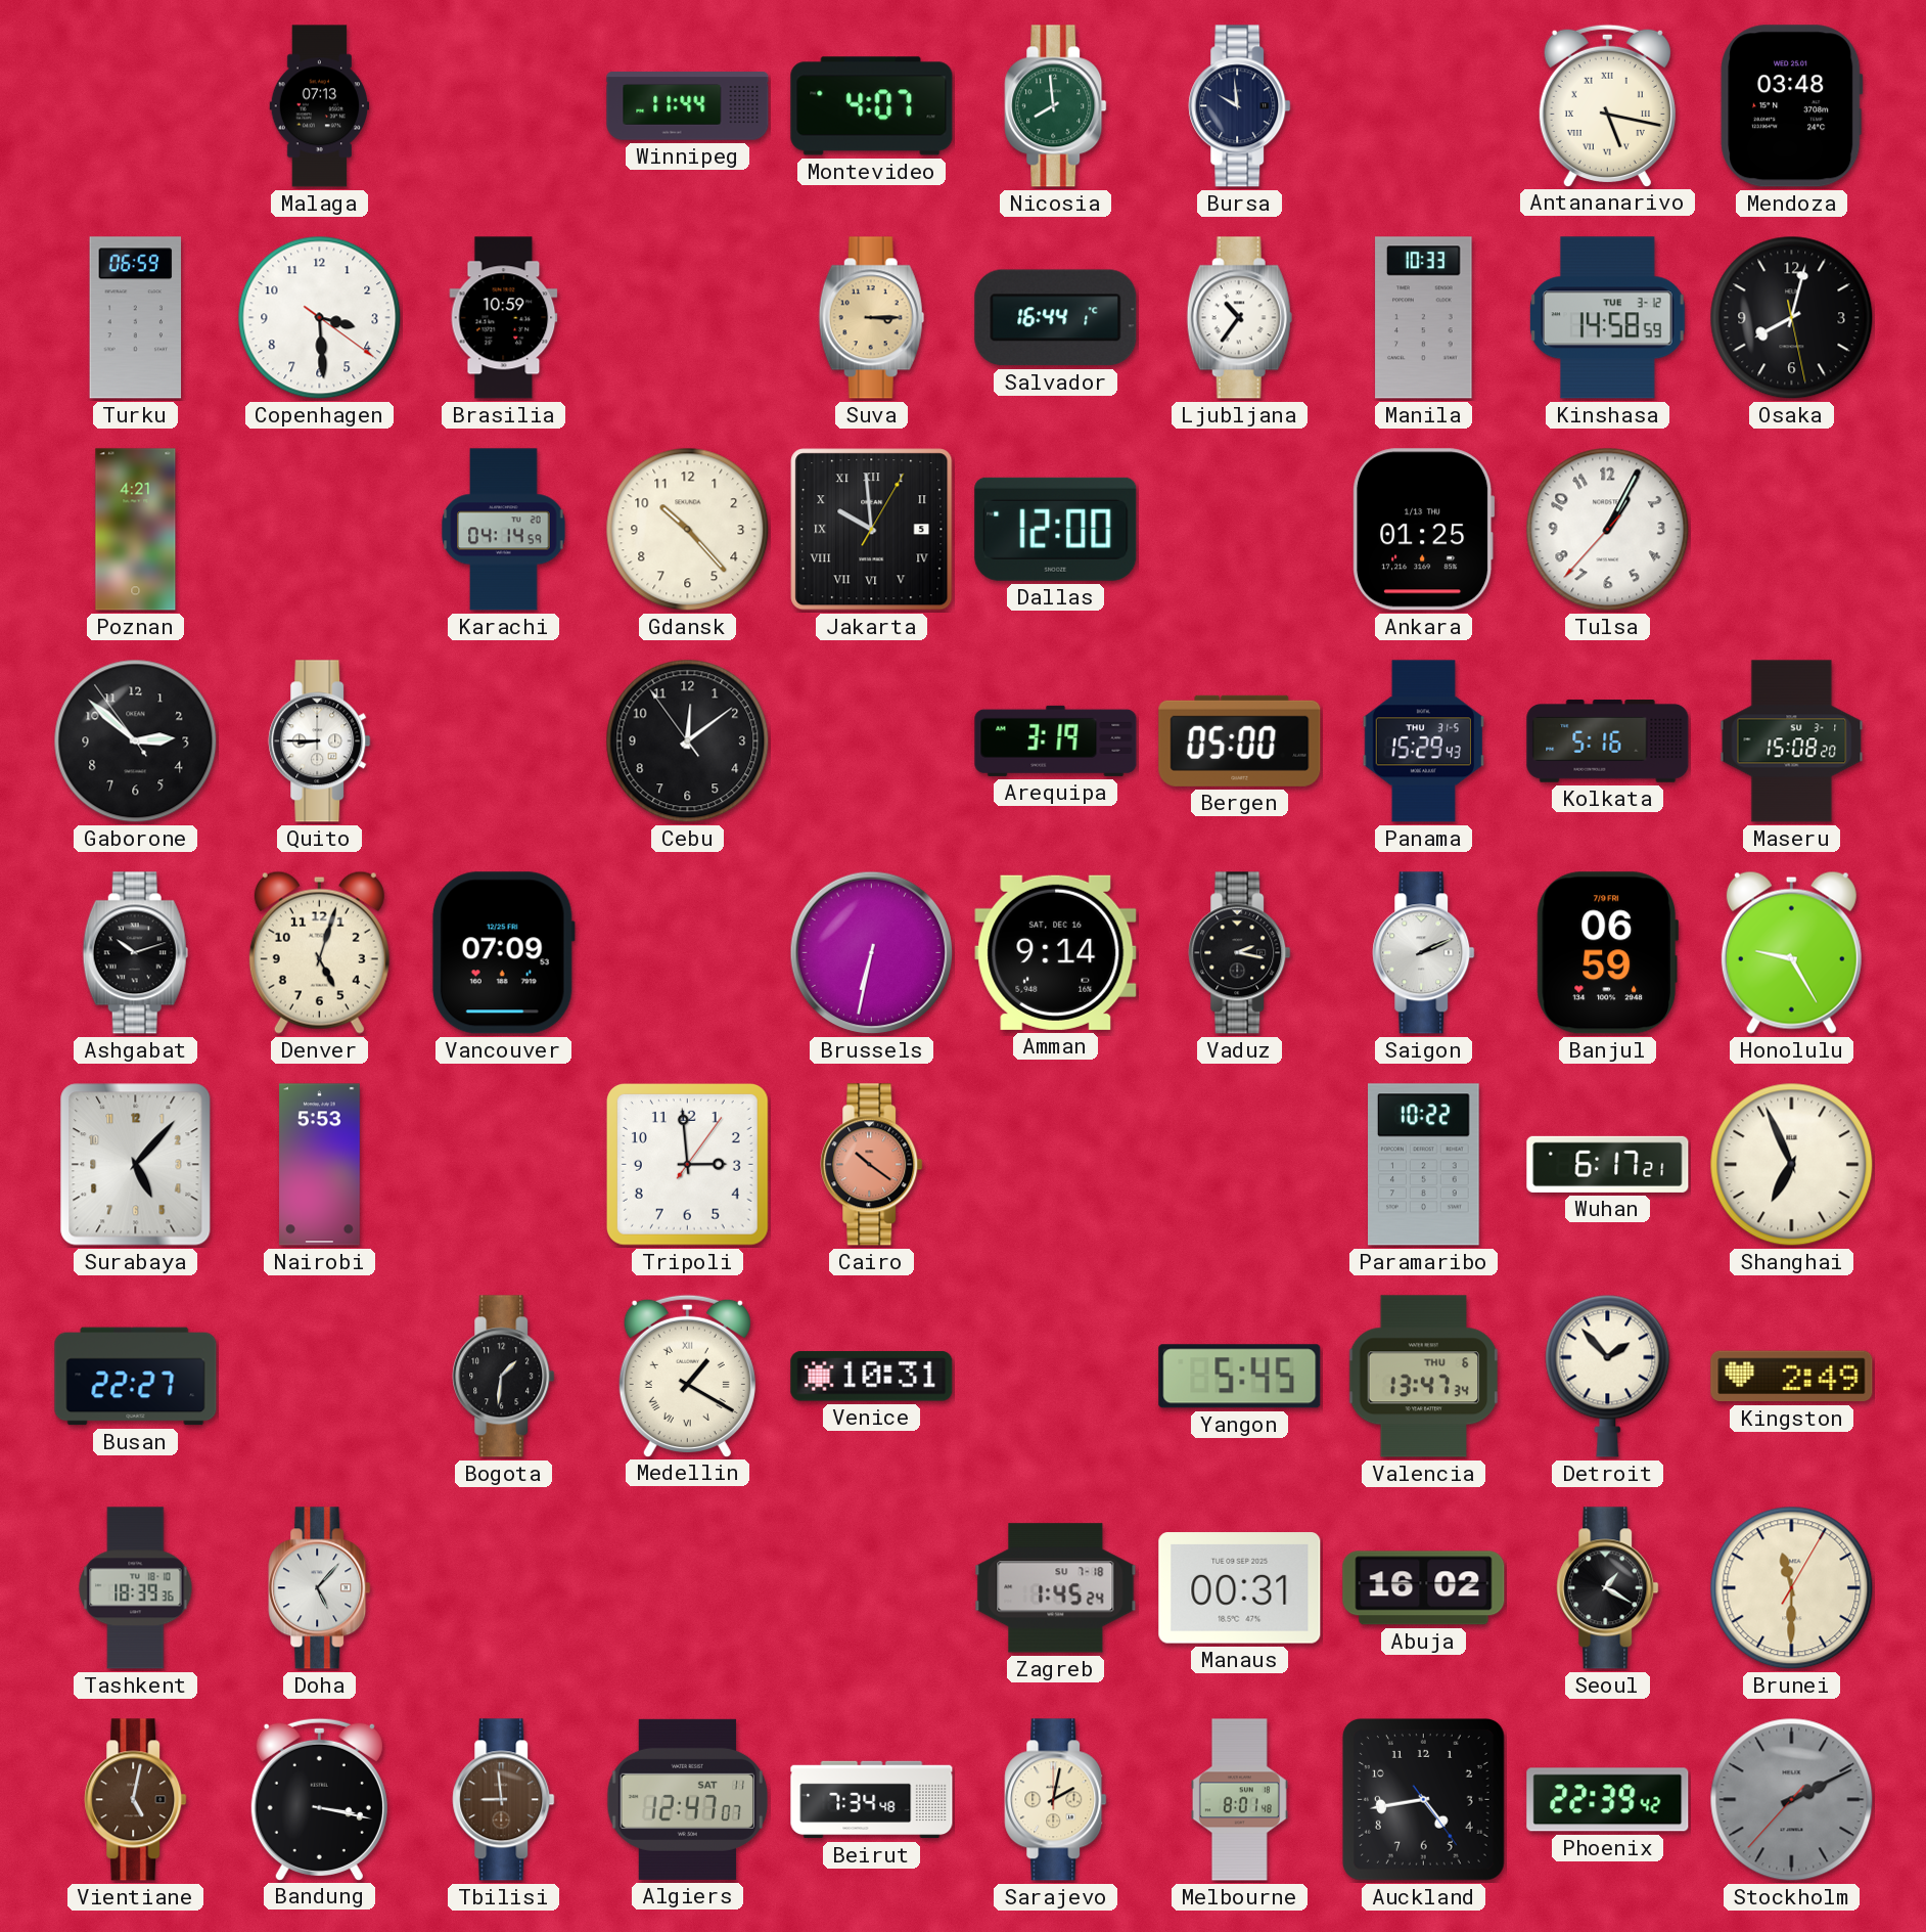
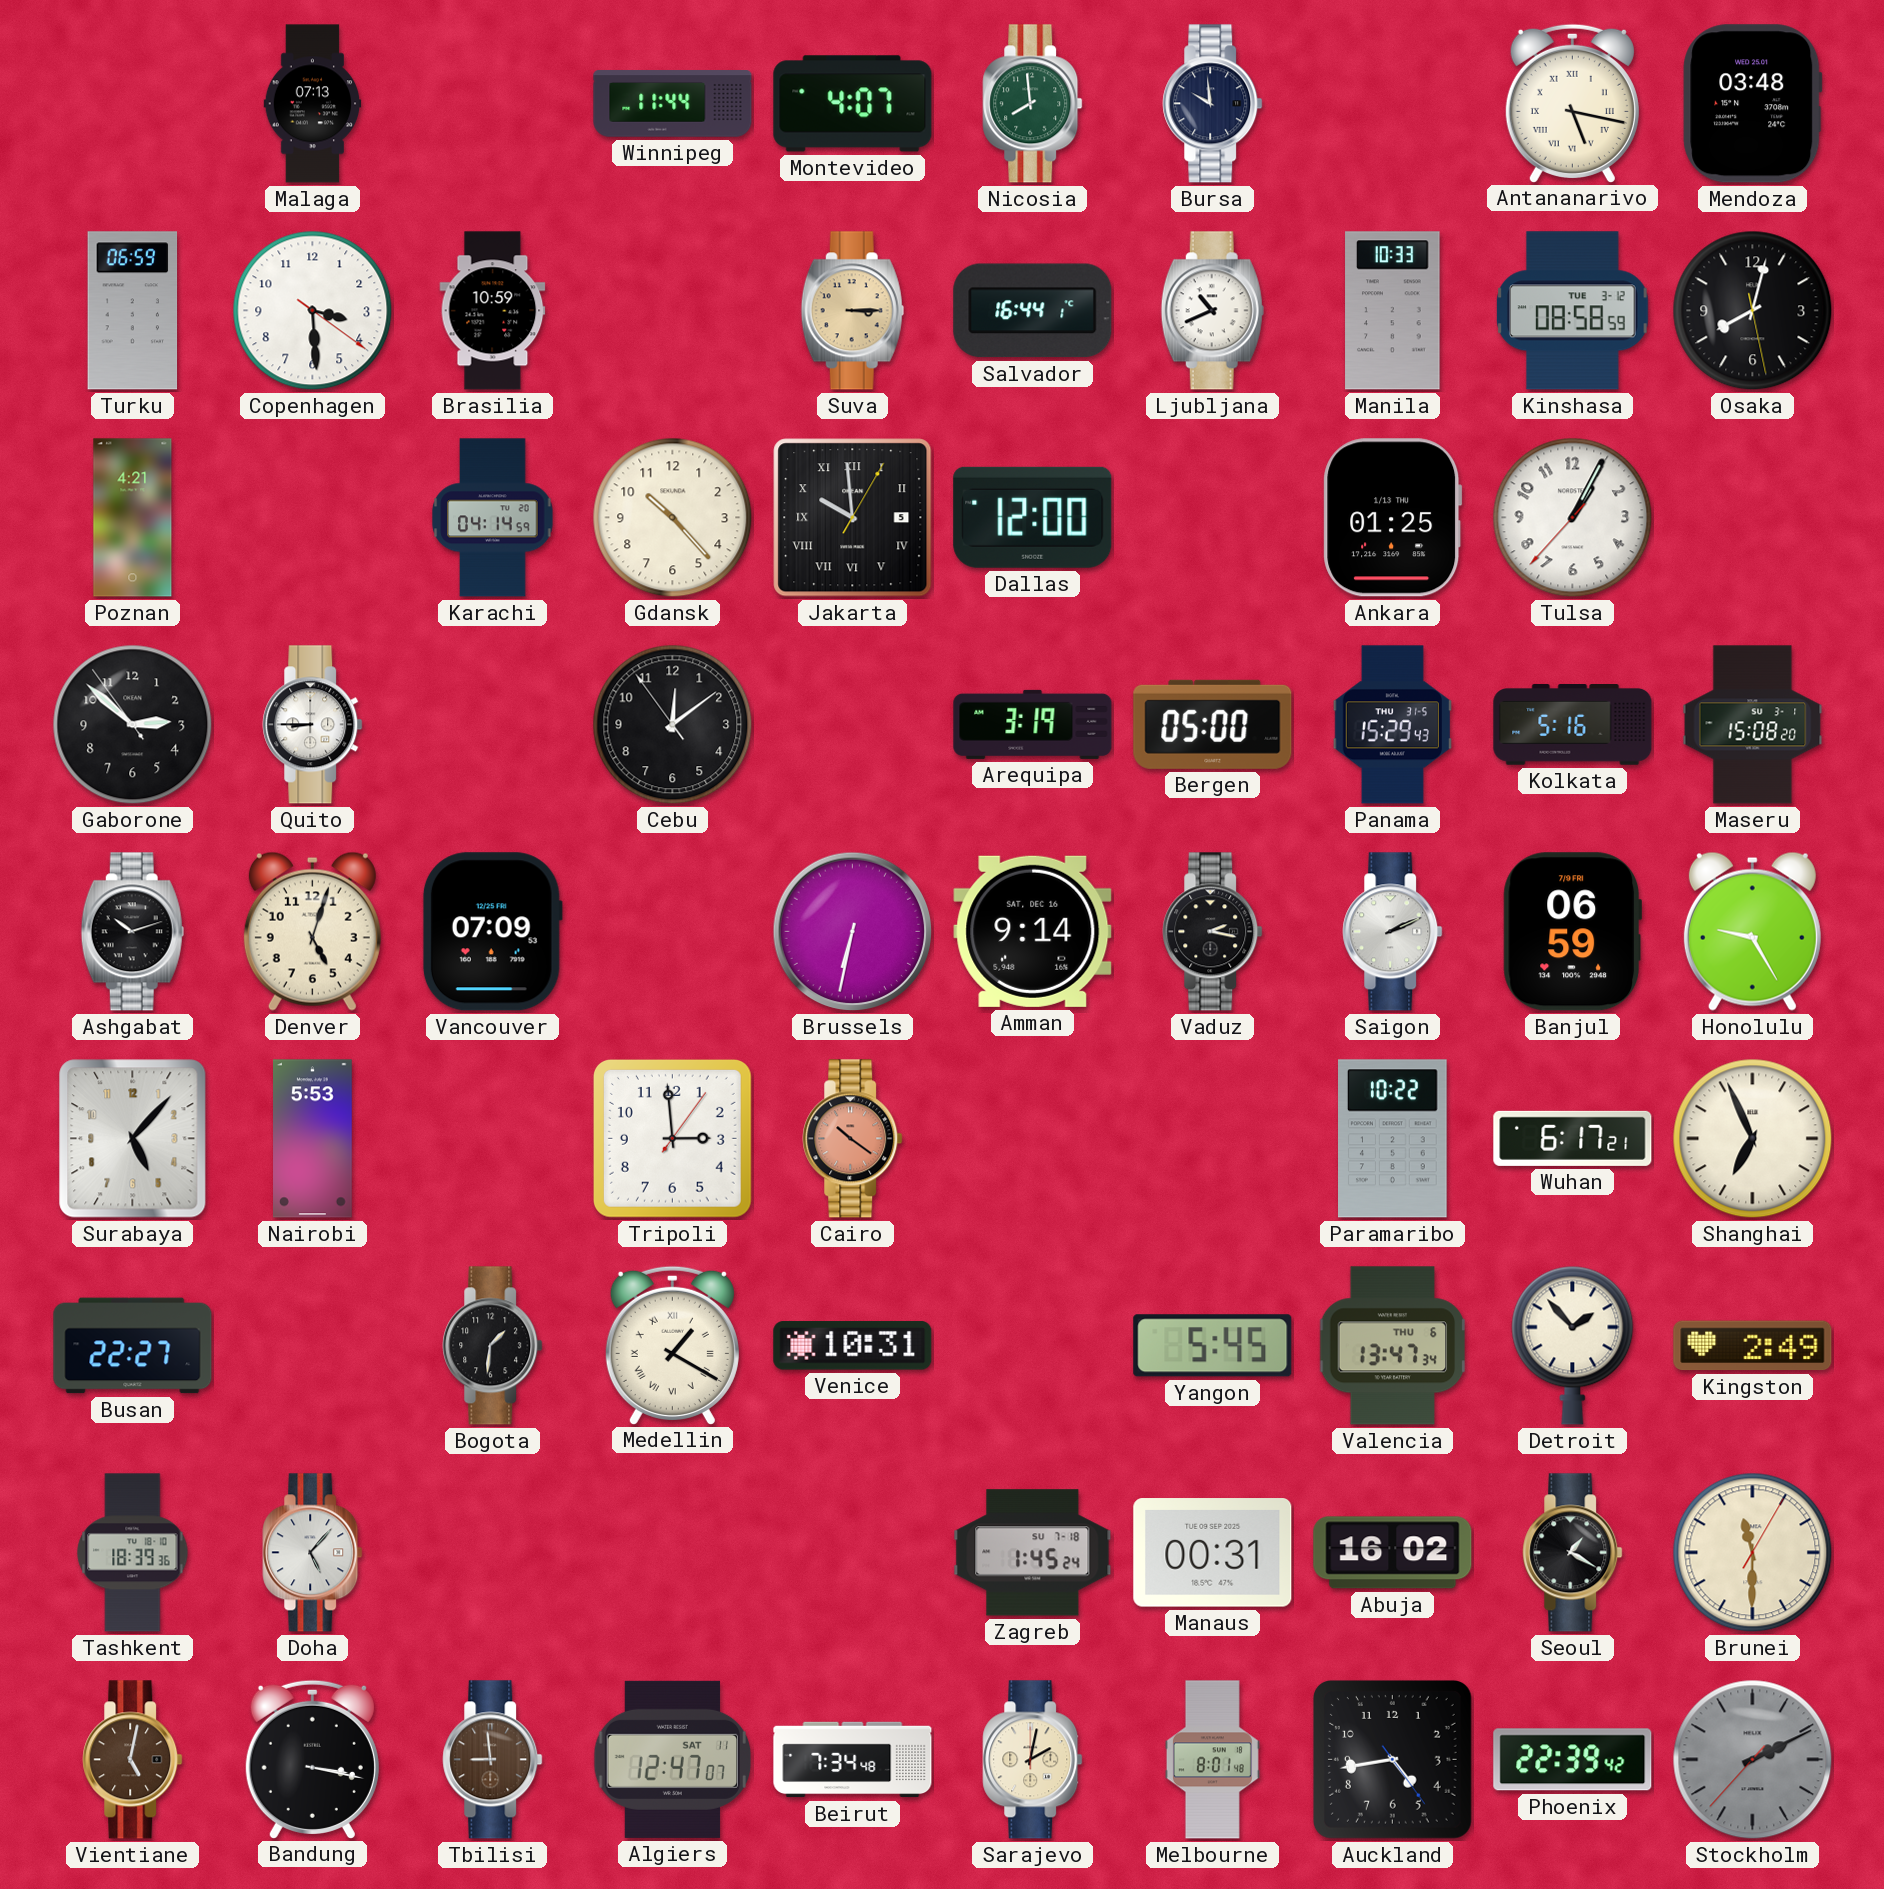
Ljubljana: 10:36 -> 10:41 (1212, 311)
Kinshasa: 14:58 -> 08:58 (1573, 311)
